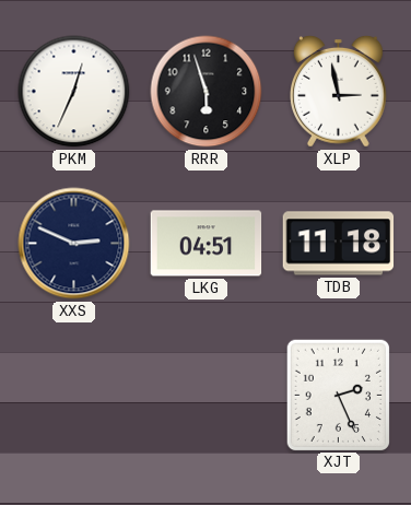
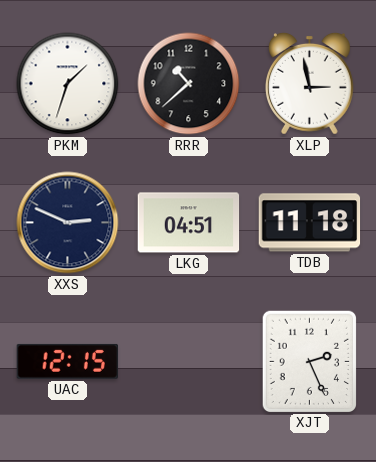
PKM: 12:34 -> 1:33 (68, 84)
RRR: 5:57 -> 10:38 (189, 84)
UAC: none -> 12:15 (67, 361)
